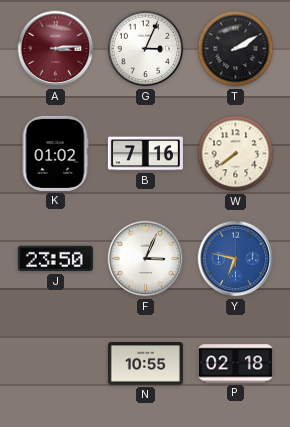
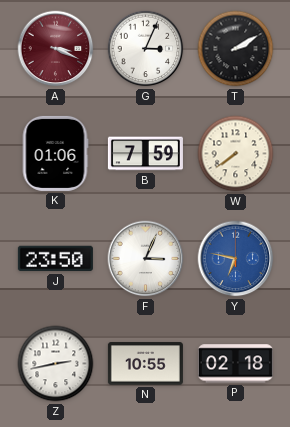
A: 3:14 -> 3:19 (56, 49)
K: 01:02 -> 01:06 (55, 153)
B: 7:16 -> 7:59 (145, 154)
Z: none -> 2:43 (56, 364)
